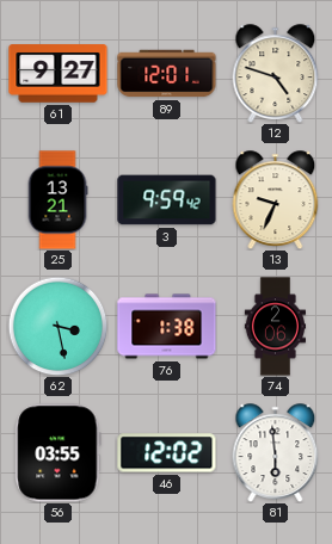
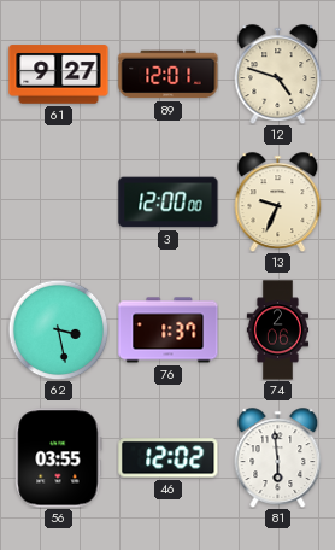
25: 13:21 -> none (57, 200)
3: 9:59 -> 12:00 (169, 203)
76: 1:38 -> 1:37 (169, 330)
